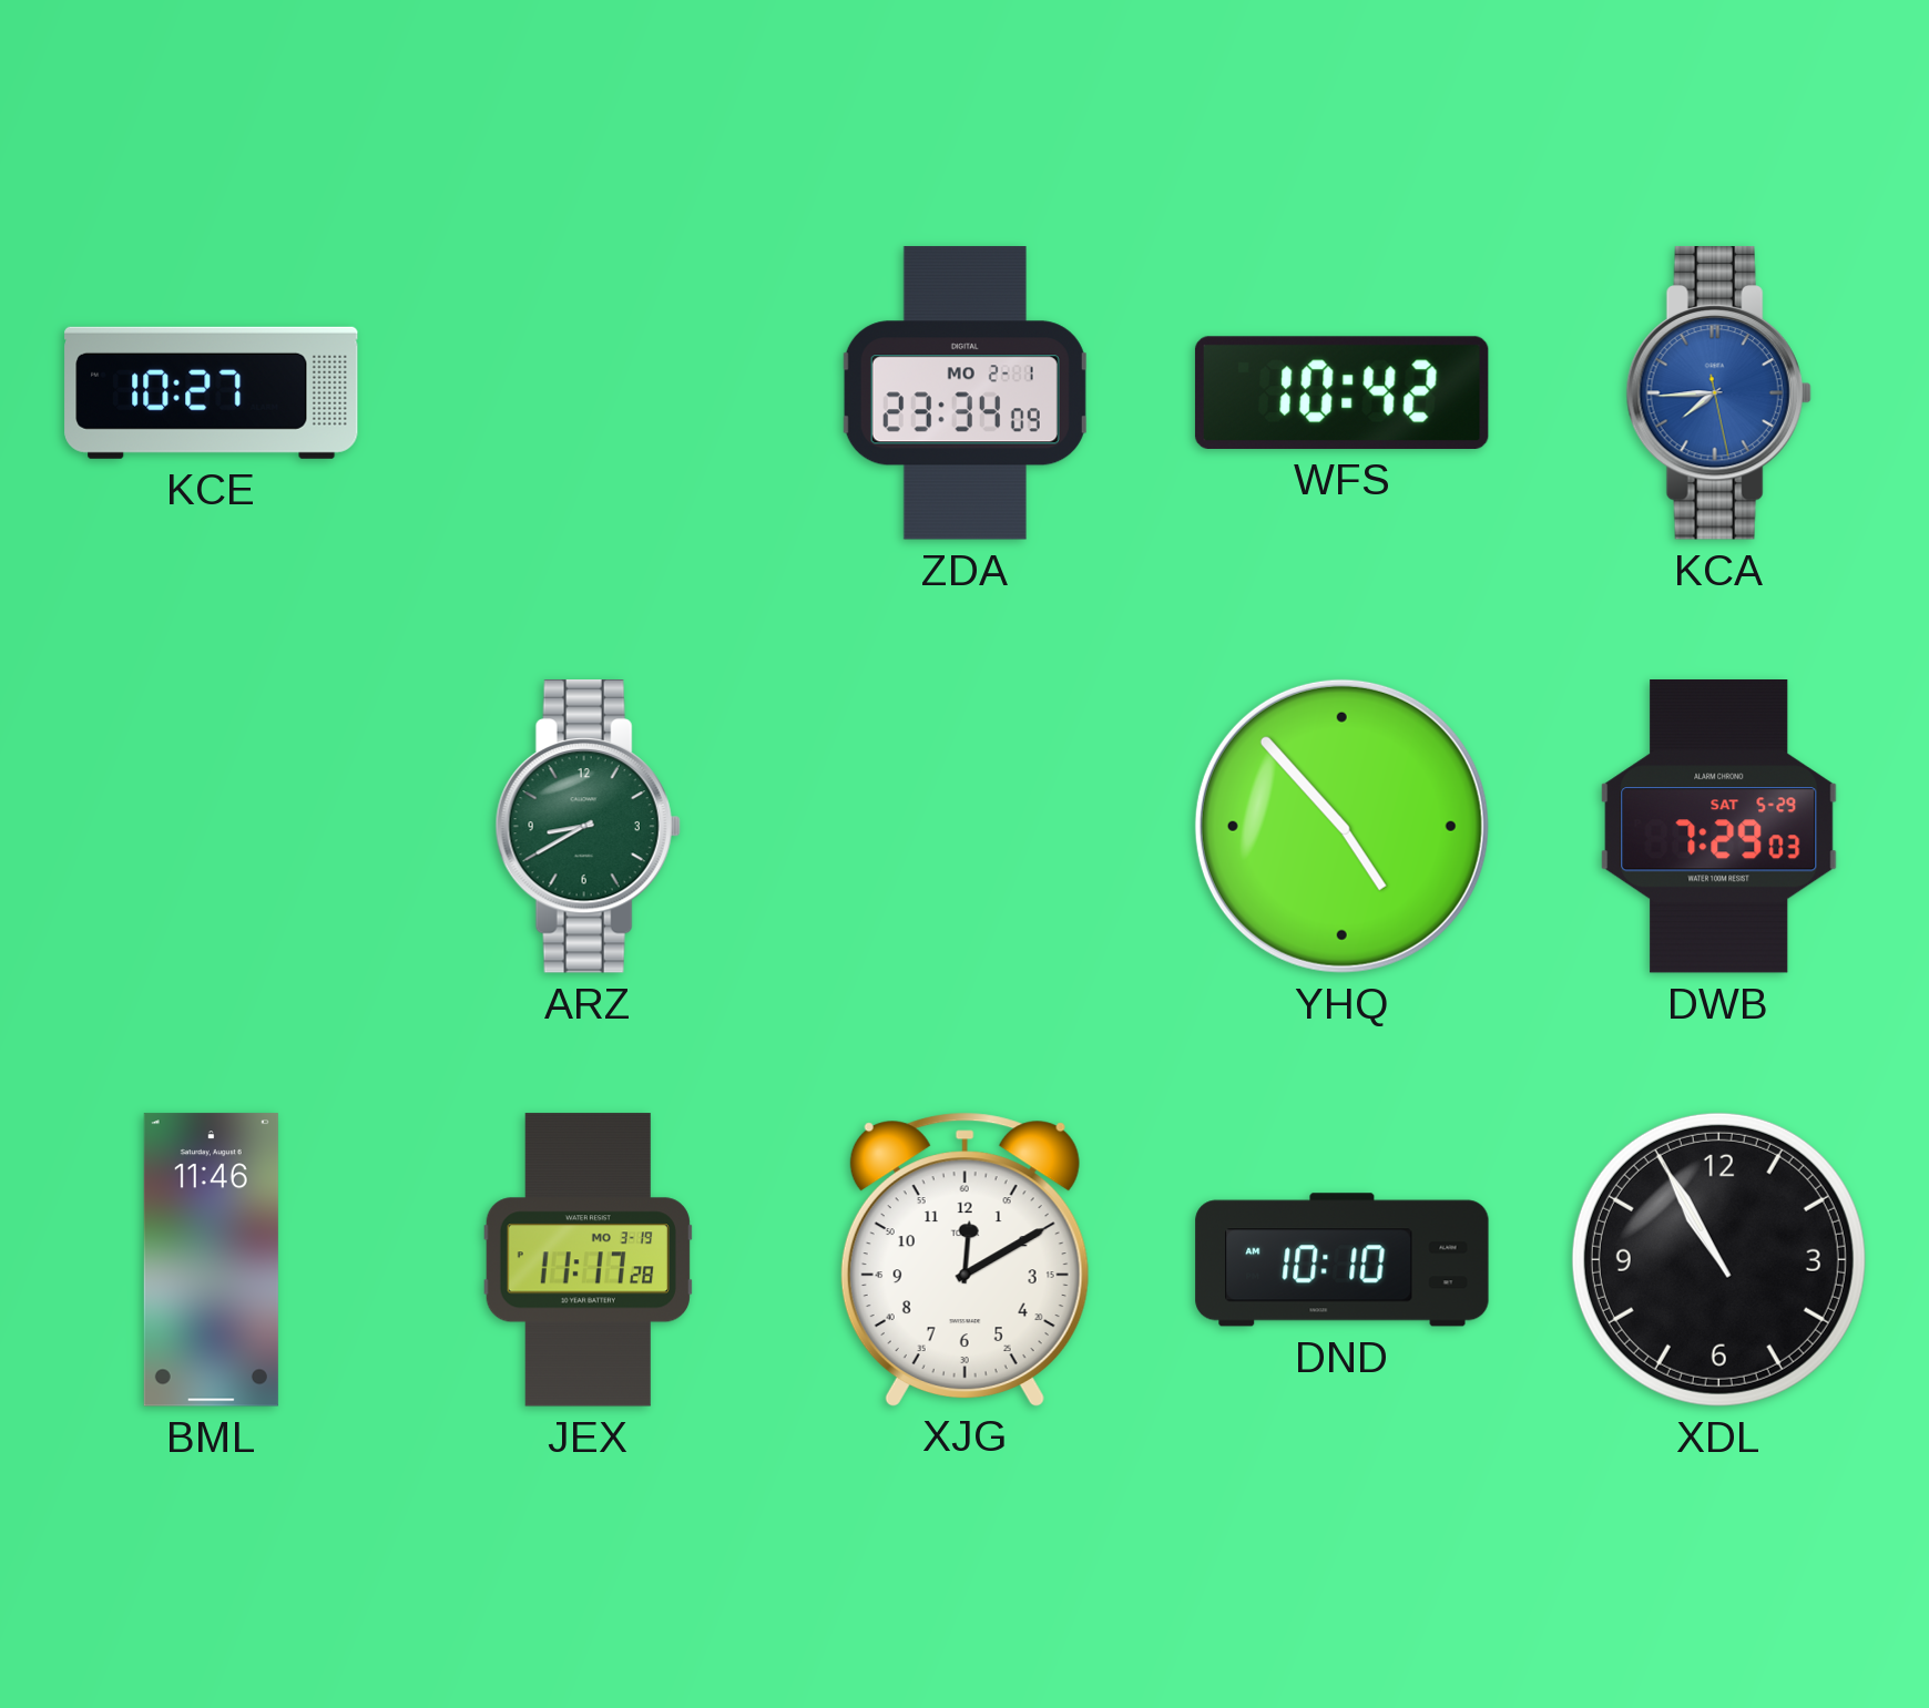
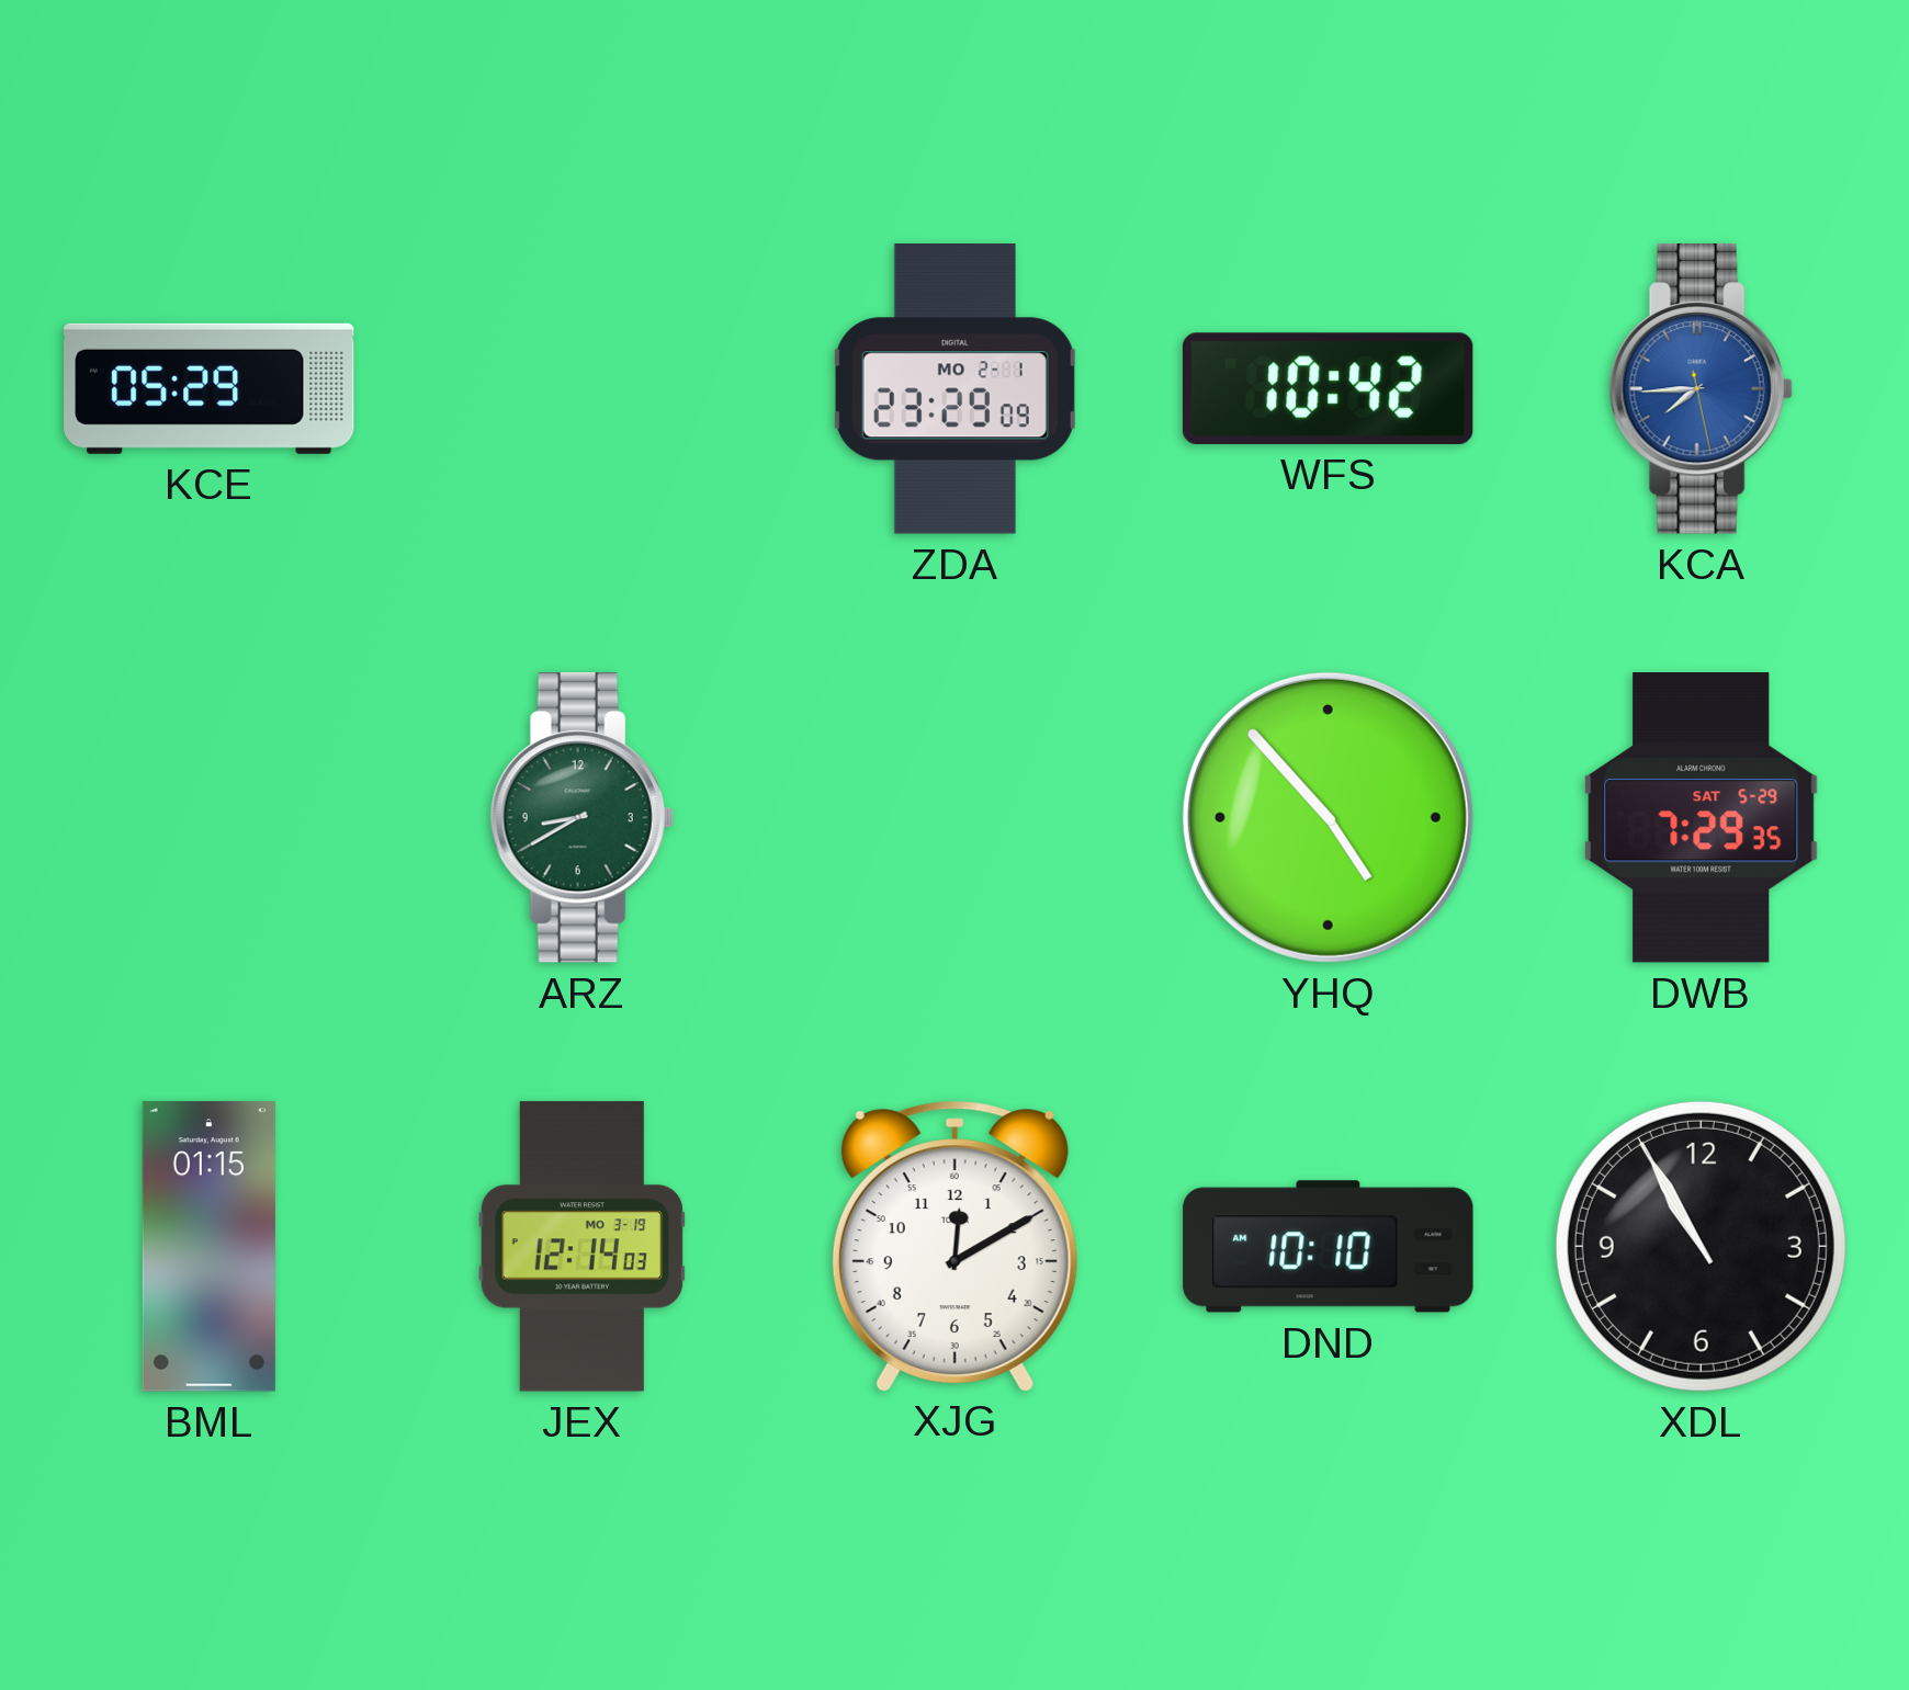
KCE: 10:27 -> 05:29 (210, 388)
ZDA: 23:34 -> 23:29 (954, 389)
DWB: 7:29:03 -> 7:29:35 (1702, 818)
BML: 11:46 -> 01:15 (208, 1247)
JEX: 11:17 -> 12:14 (581, 1247)
